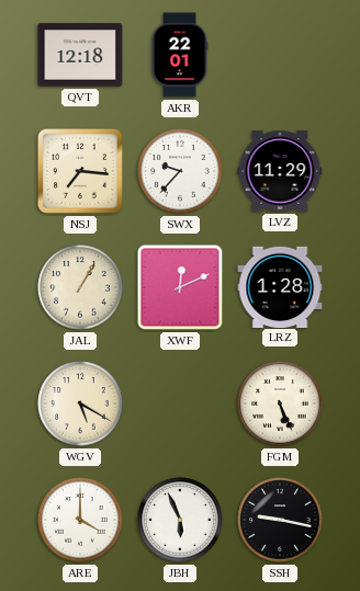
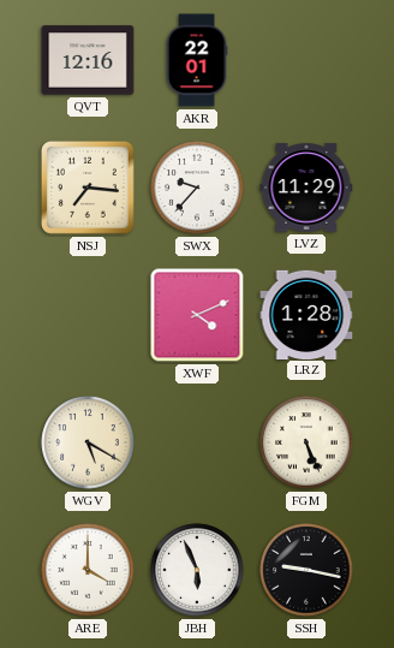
QVT: 12:18 -> 12:16 (88, 60)
JAL: 1:05 -> none (80, 287)
XWF: 12:11 -> 4:11 (197, 315)
